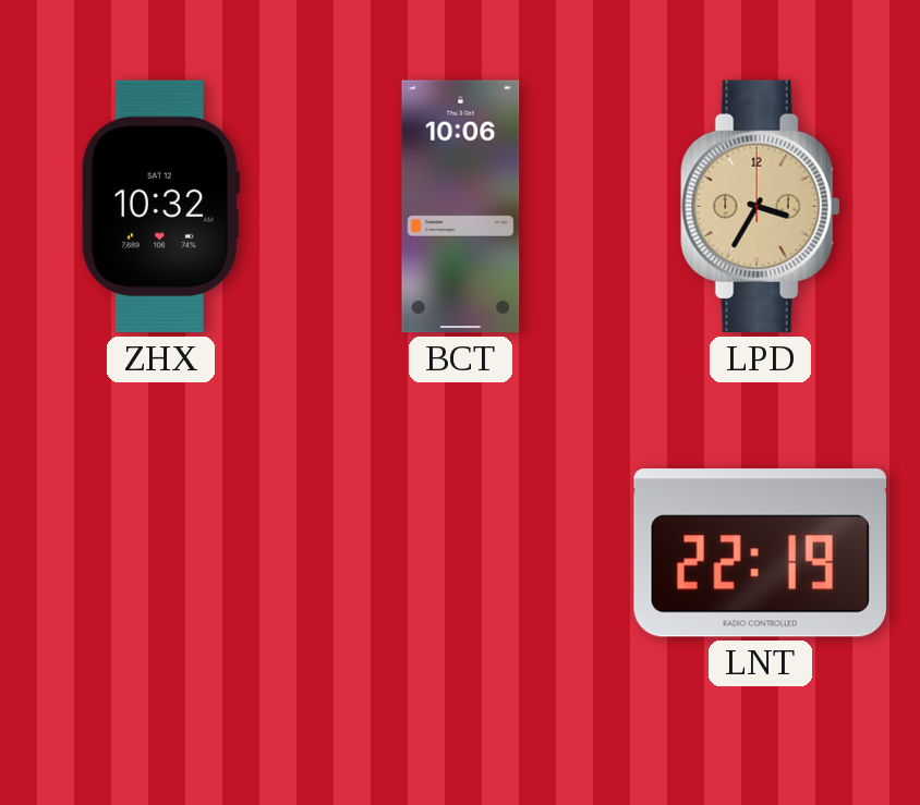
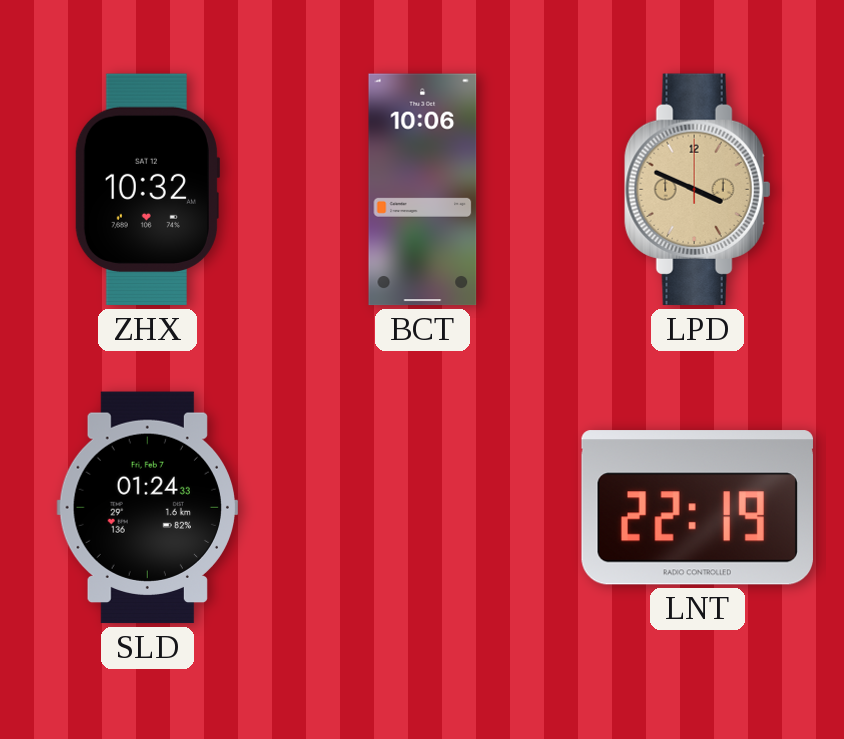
LPD: 3:35 -> 3:49 (698, 190)
SLD: none -> 01:24 (147, 508)
